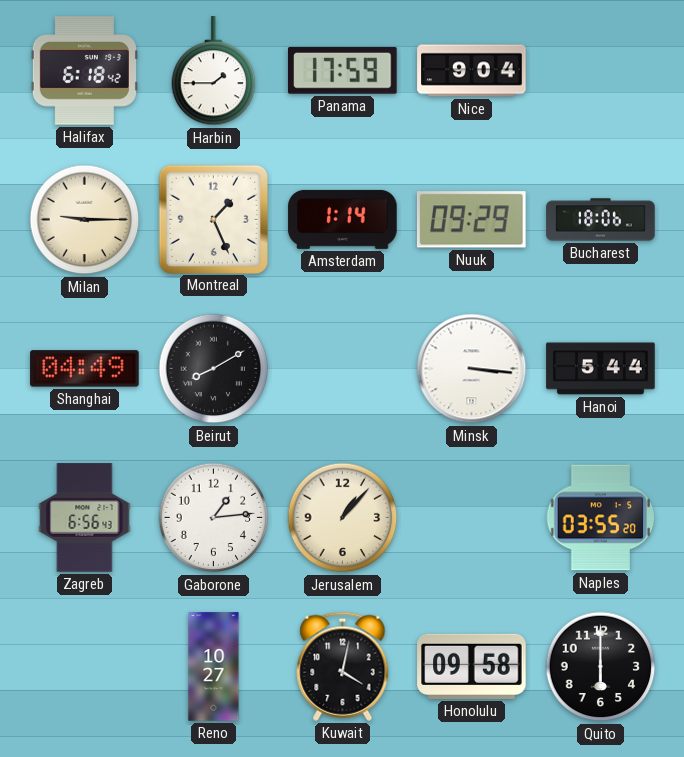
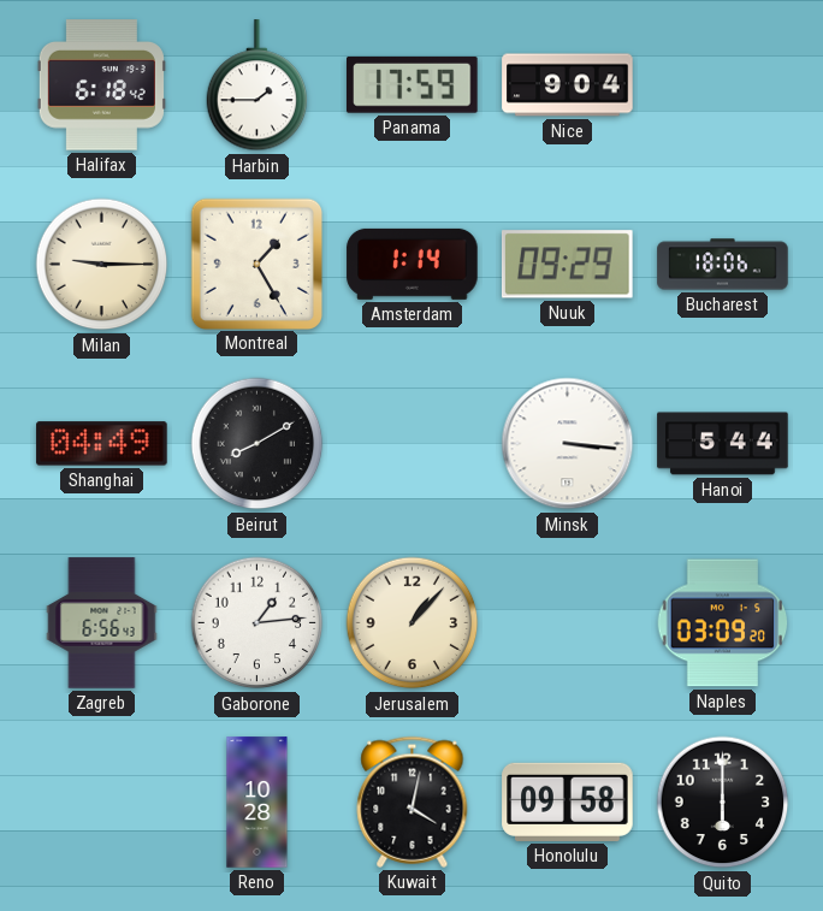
Montreal: 1:26 -> 1:25 (256, 264)
Naples: 03:55 -> 03:09 (723, 623)
Reno: 10:27 -> 10:28 (257, 803)
